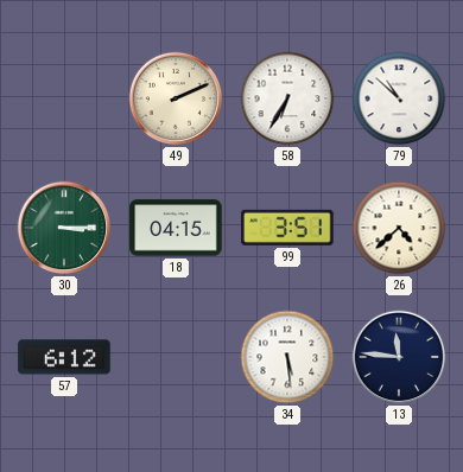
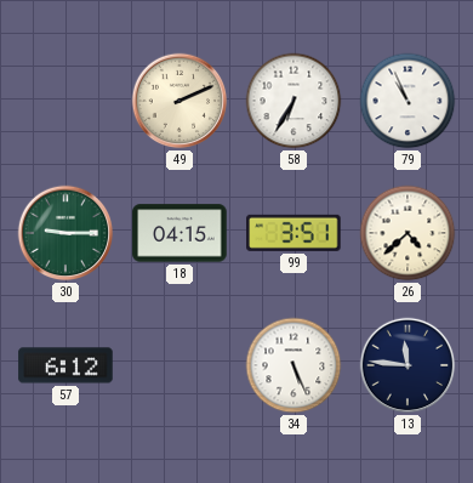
79: 10:52 -> 10:56 (408, 101)
30: 3:15 -> 9:15 (65, 233)
34: 5:29 -> 5:26 (294, 365)
